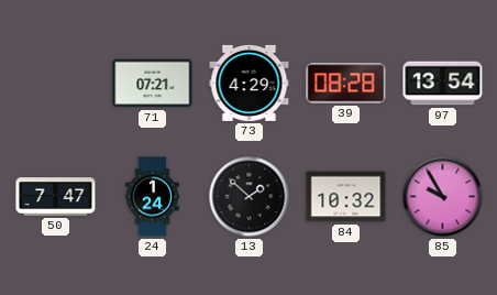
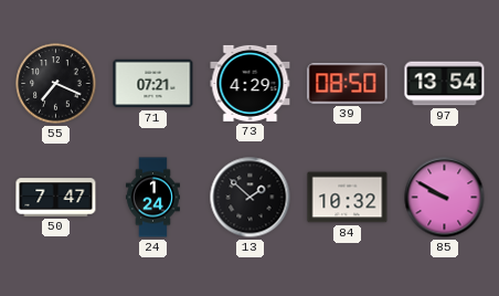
55: none -> 7:19 (56, 84)
39: 08:28 -> 08:50 (348, 84)
85: 9:55 -> 9:50 (445, 198)
